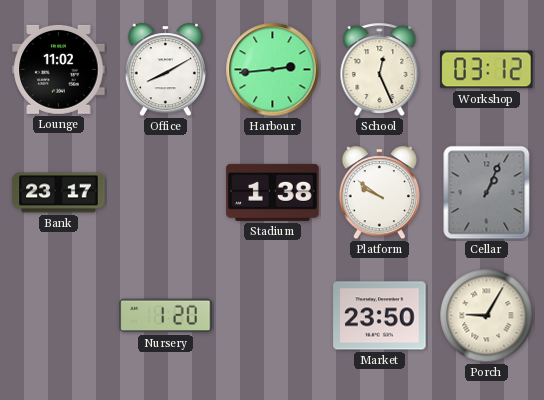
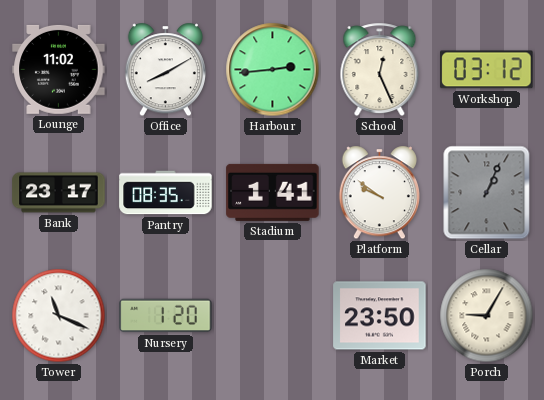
Pantry: none -> 08:35 (166, 193)
Stadium: 1:38 -> 1:41 (273, 192)
Tower: none -> 11:19 (59, 316)
